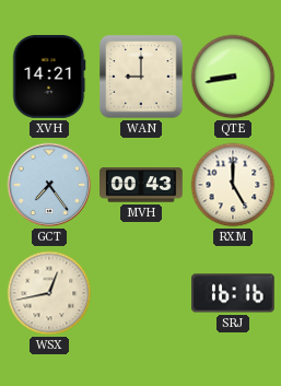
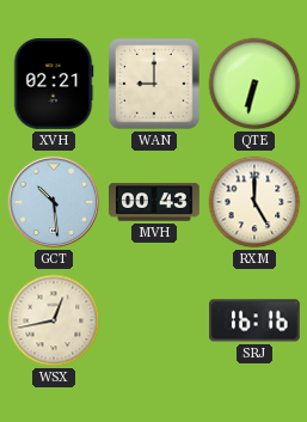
XVH: 14:21 -> 02:21 (54, 85)
QTE: 8:43 -> 6:32 (254, 84)
GCT: 7:24 -> 10:29 (54, 202)
